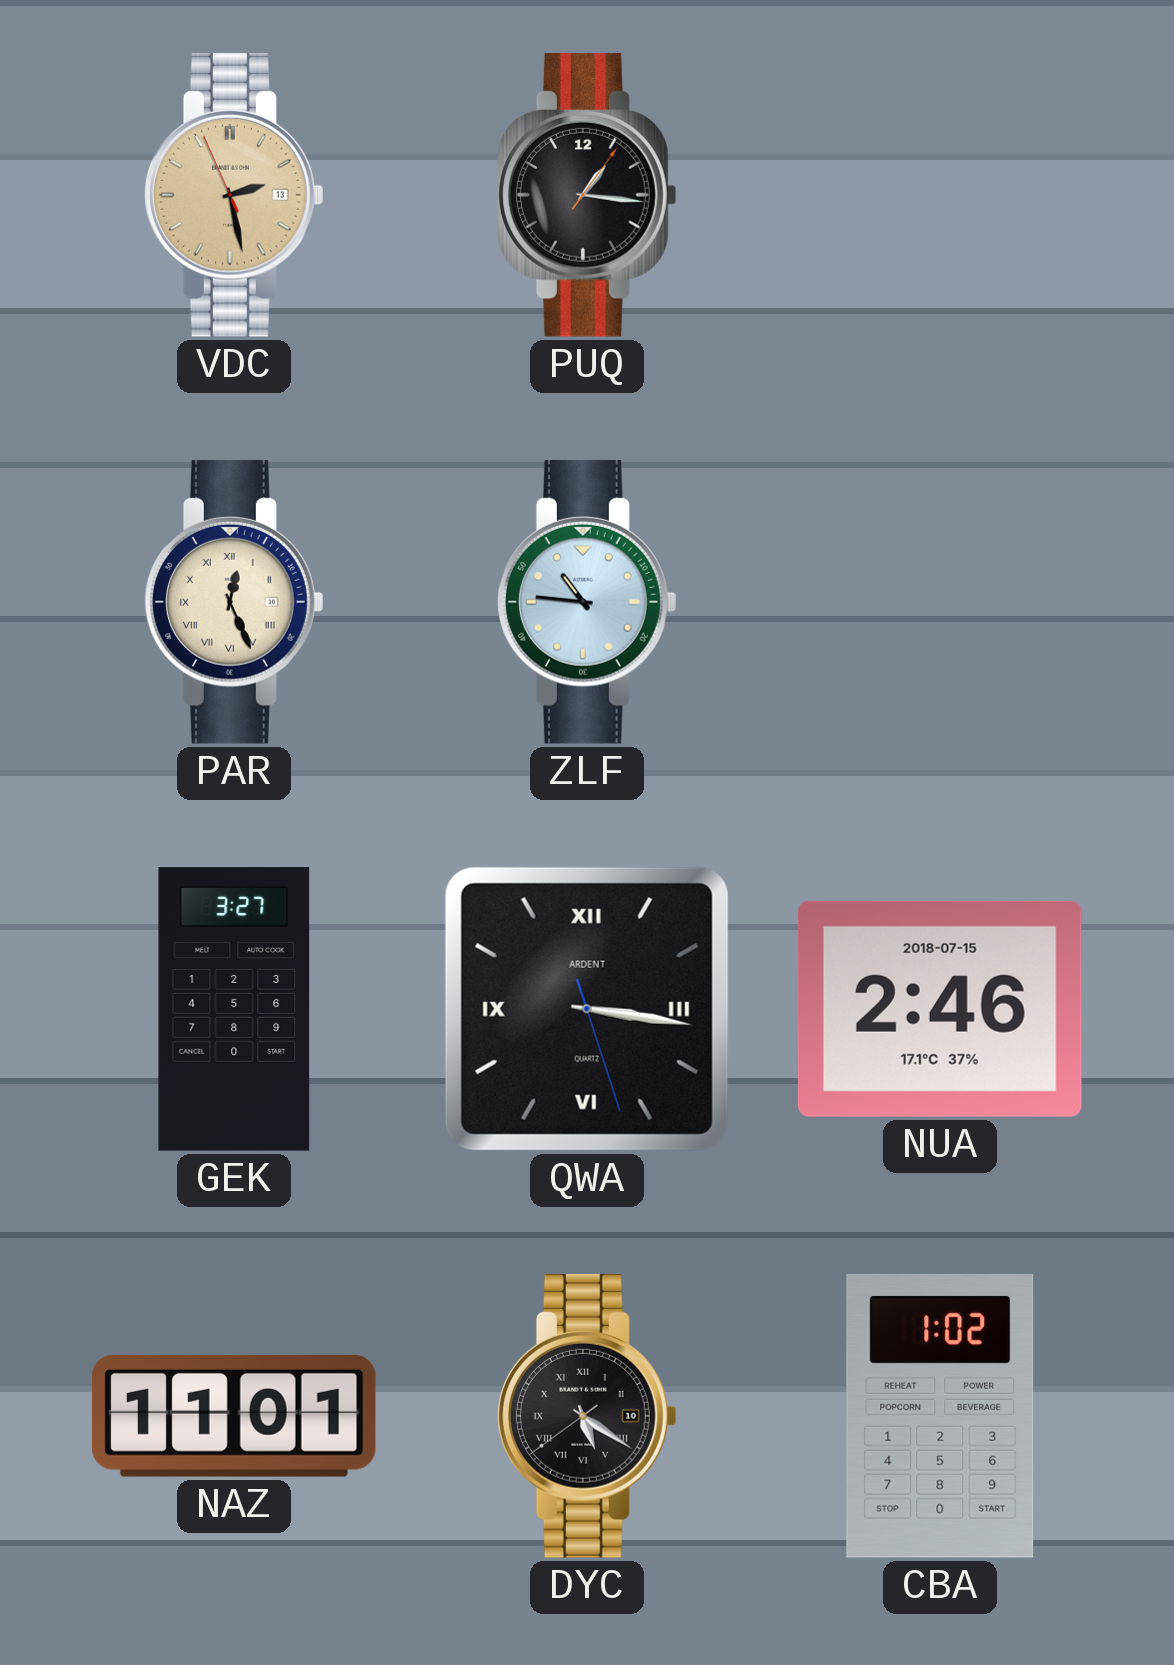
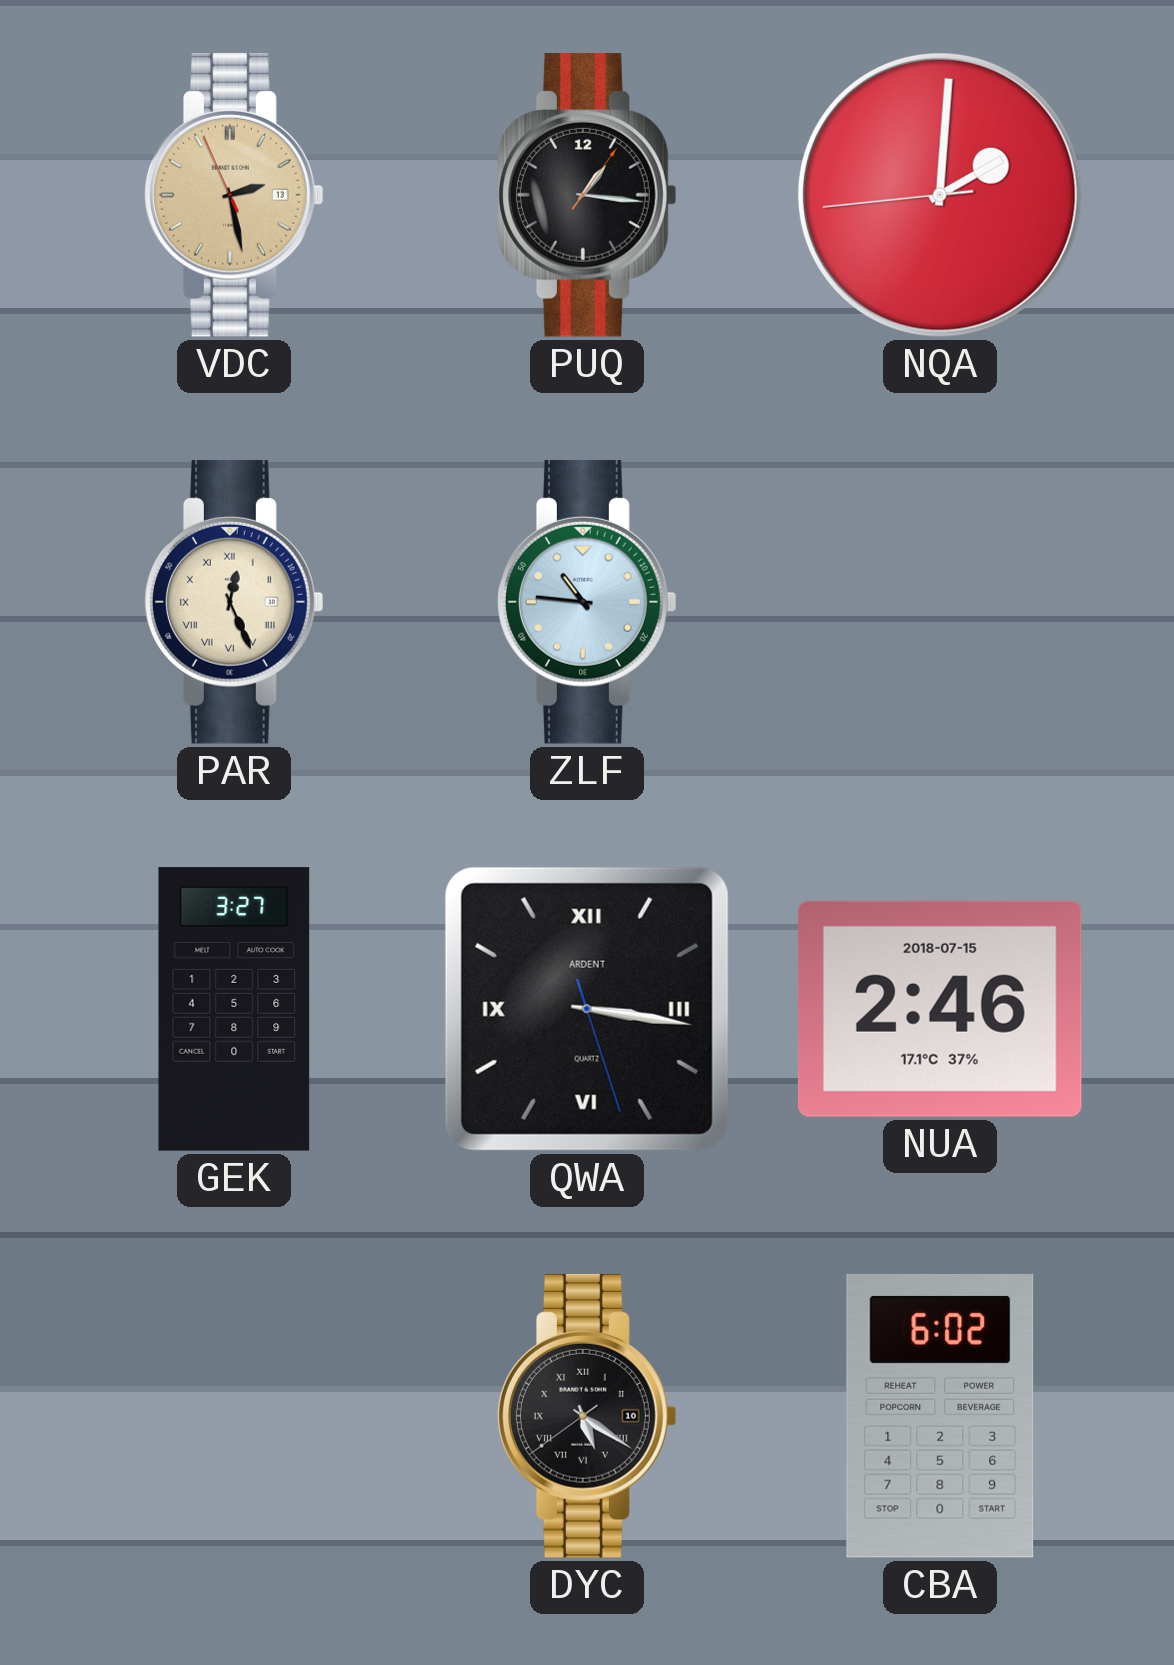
NQA: none -> 2:00 (940, 195)
NAZ: 11:01 -> none (234, 1416)
CBA: 1:02 -> 6:02 (940, 1416)
